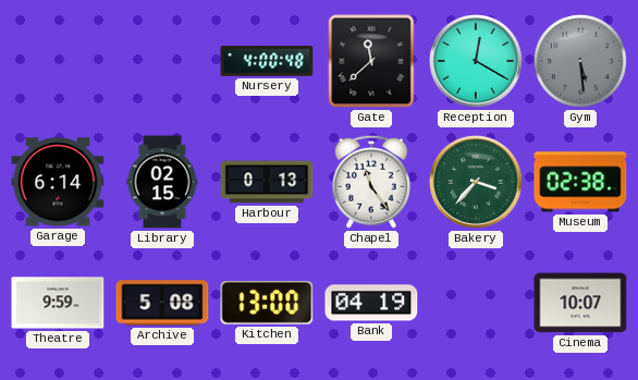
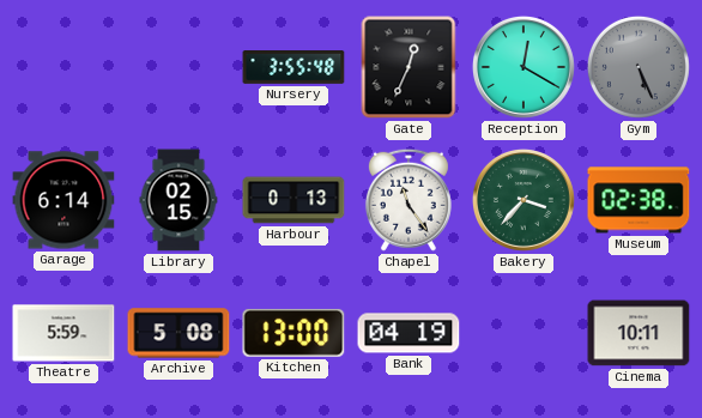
Nursery: 4:00 -> 3:55 (293, 68)
Gate: 11:38 -> 12:34 (409, 67)
Gym: 5:29 -> 5:26 (639, 67)
Theatre: 9:59 -> 5:59 (63, 333)
Cinema: 10:07 -> 10:11 (639, 333)
